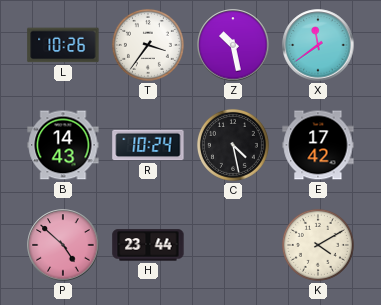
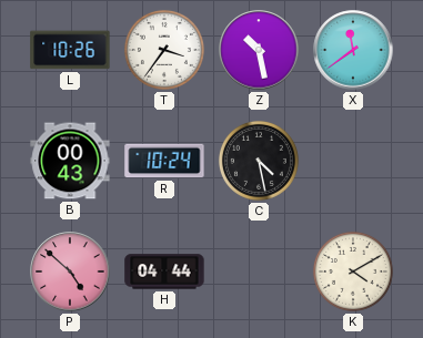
B: 14:43 -> 00:43 (70, 161)
E: 17:42 -> none (318, 145)
H: 23:44 -> 04:44 (164, 272)
